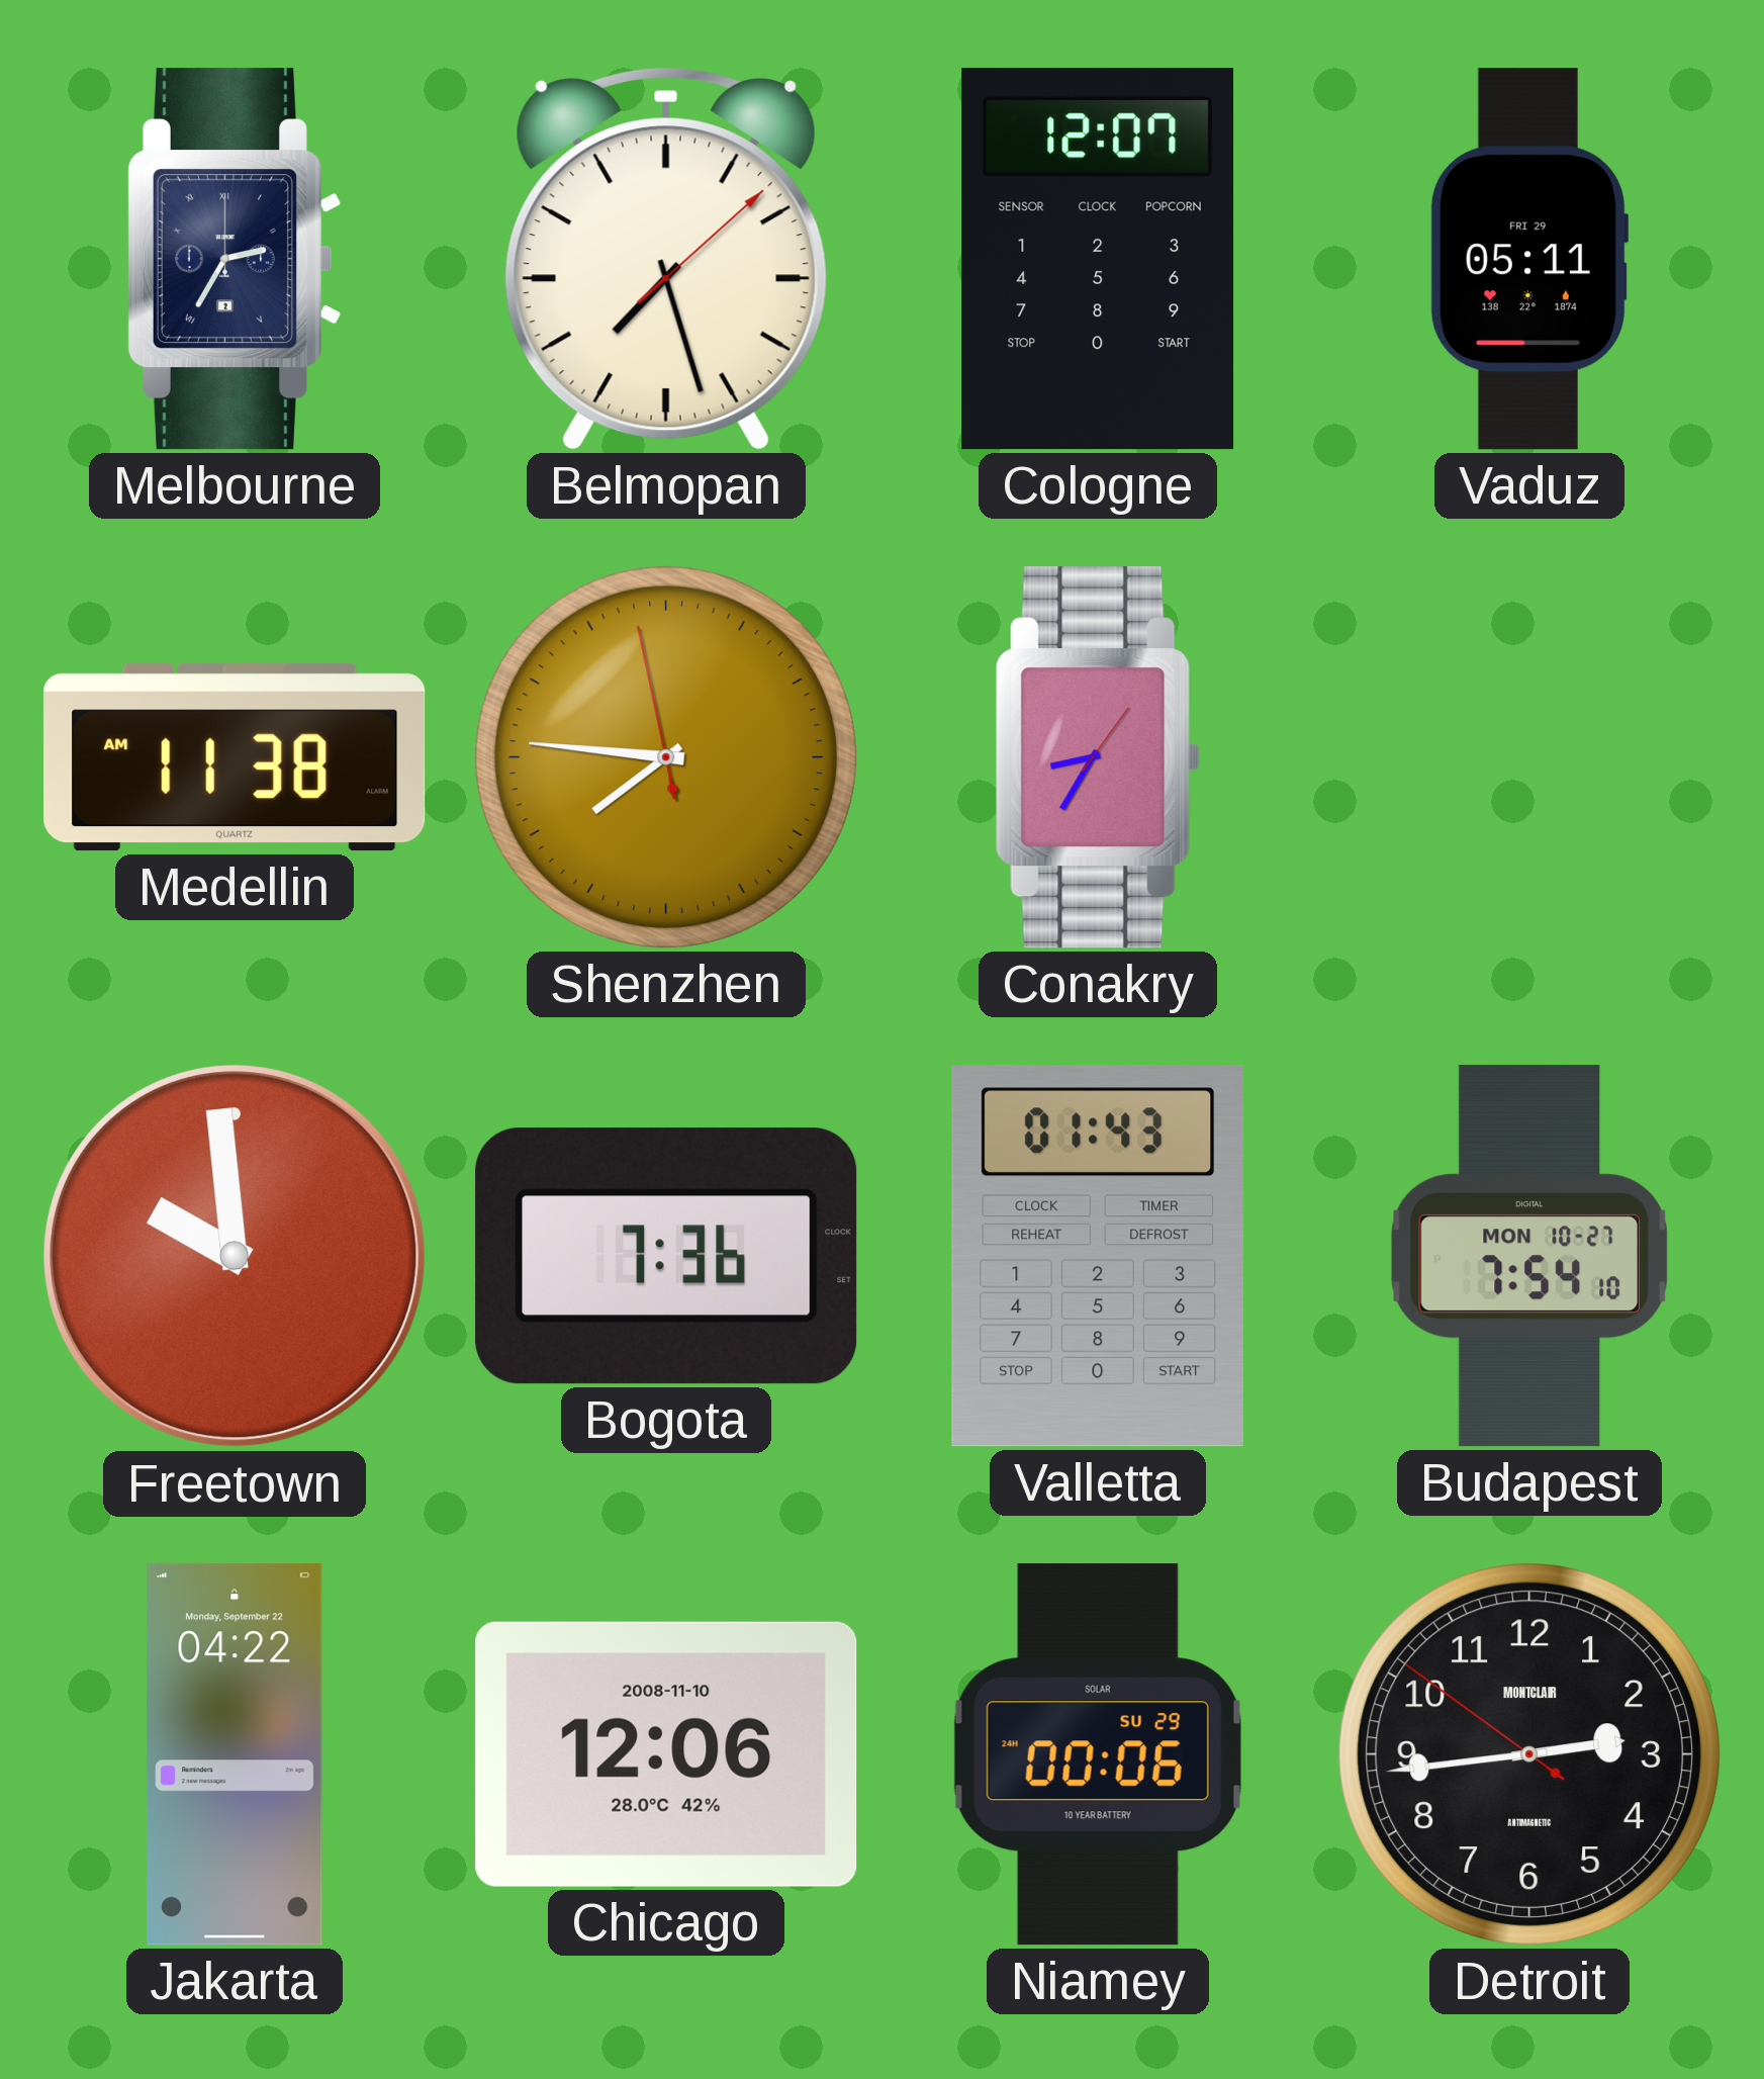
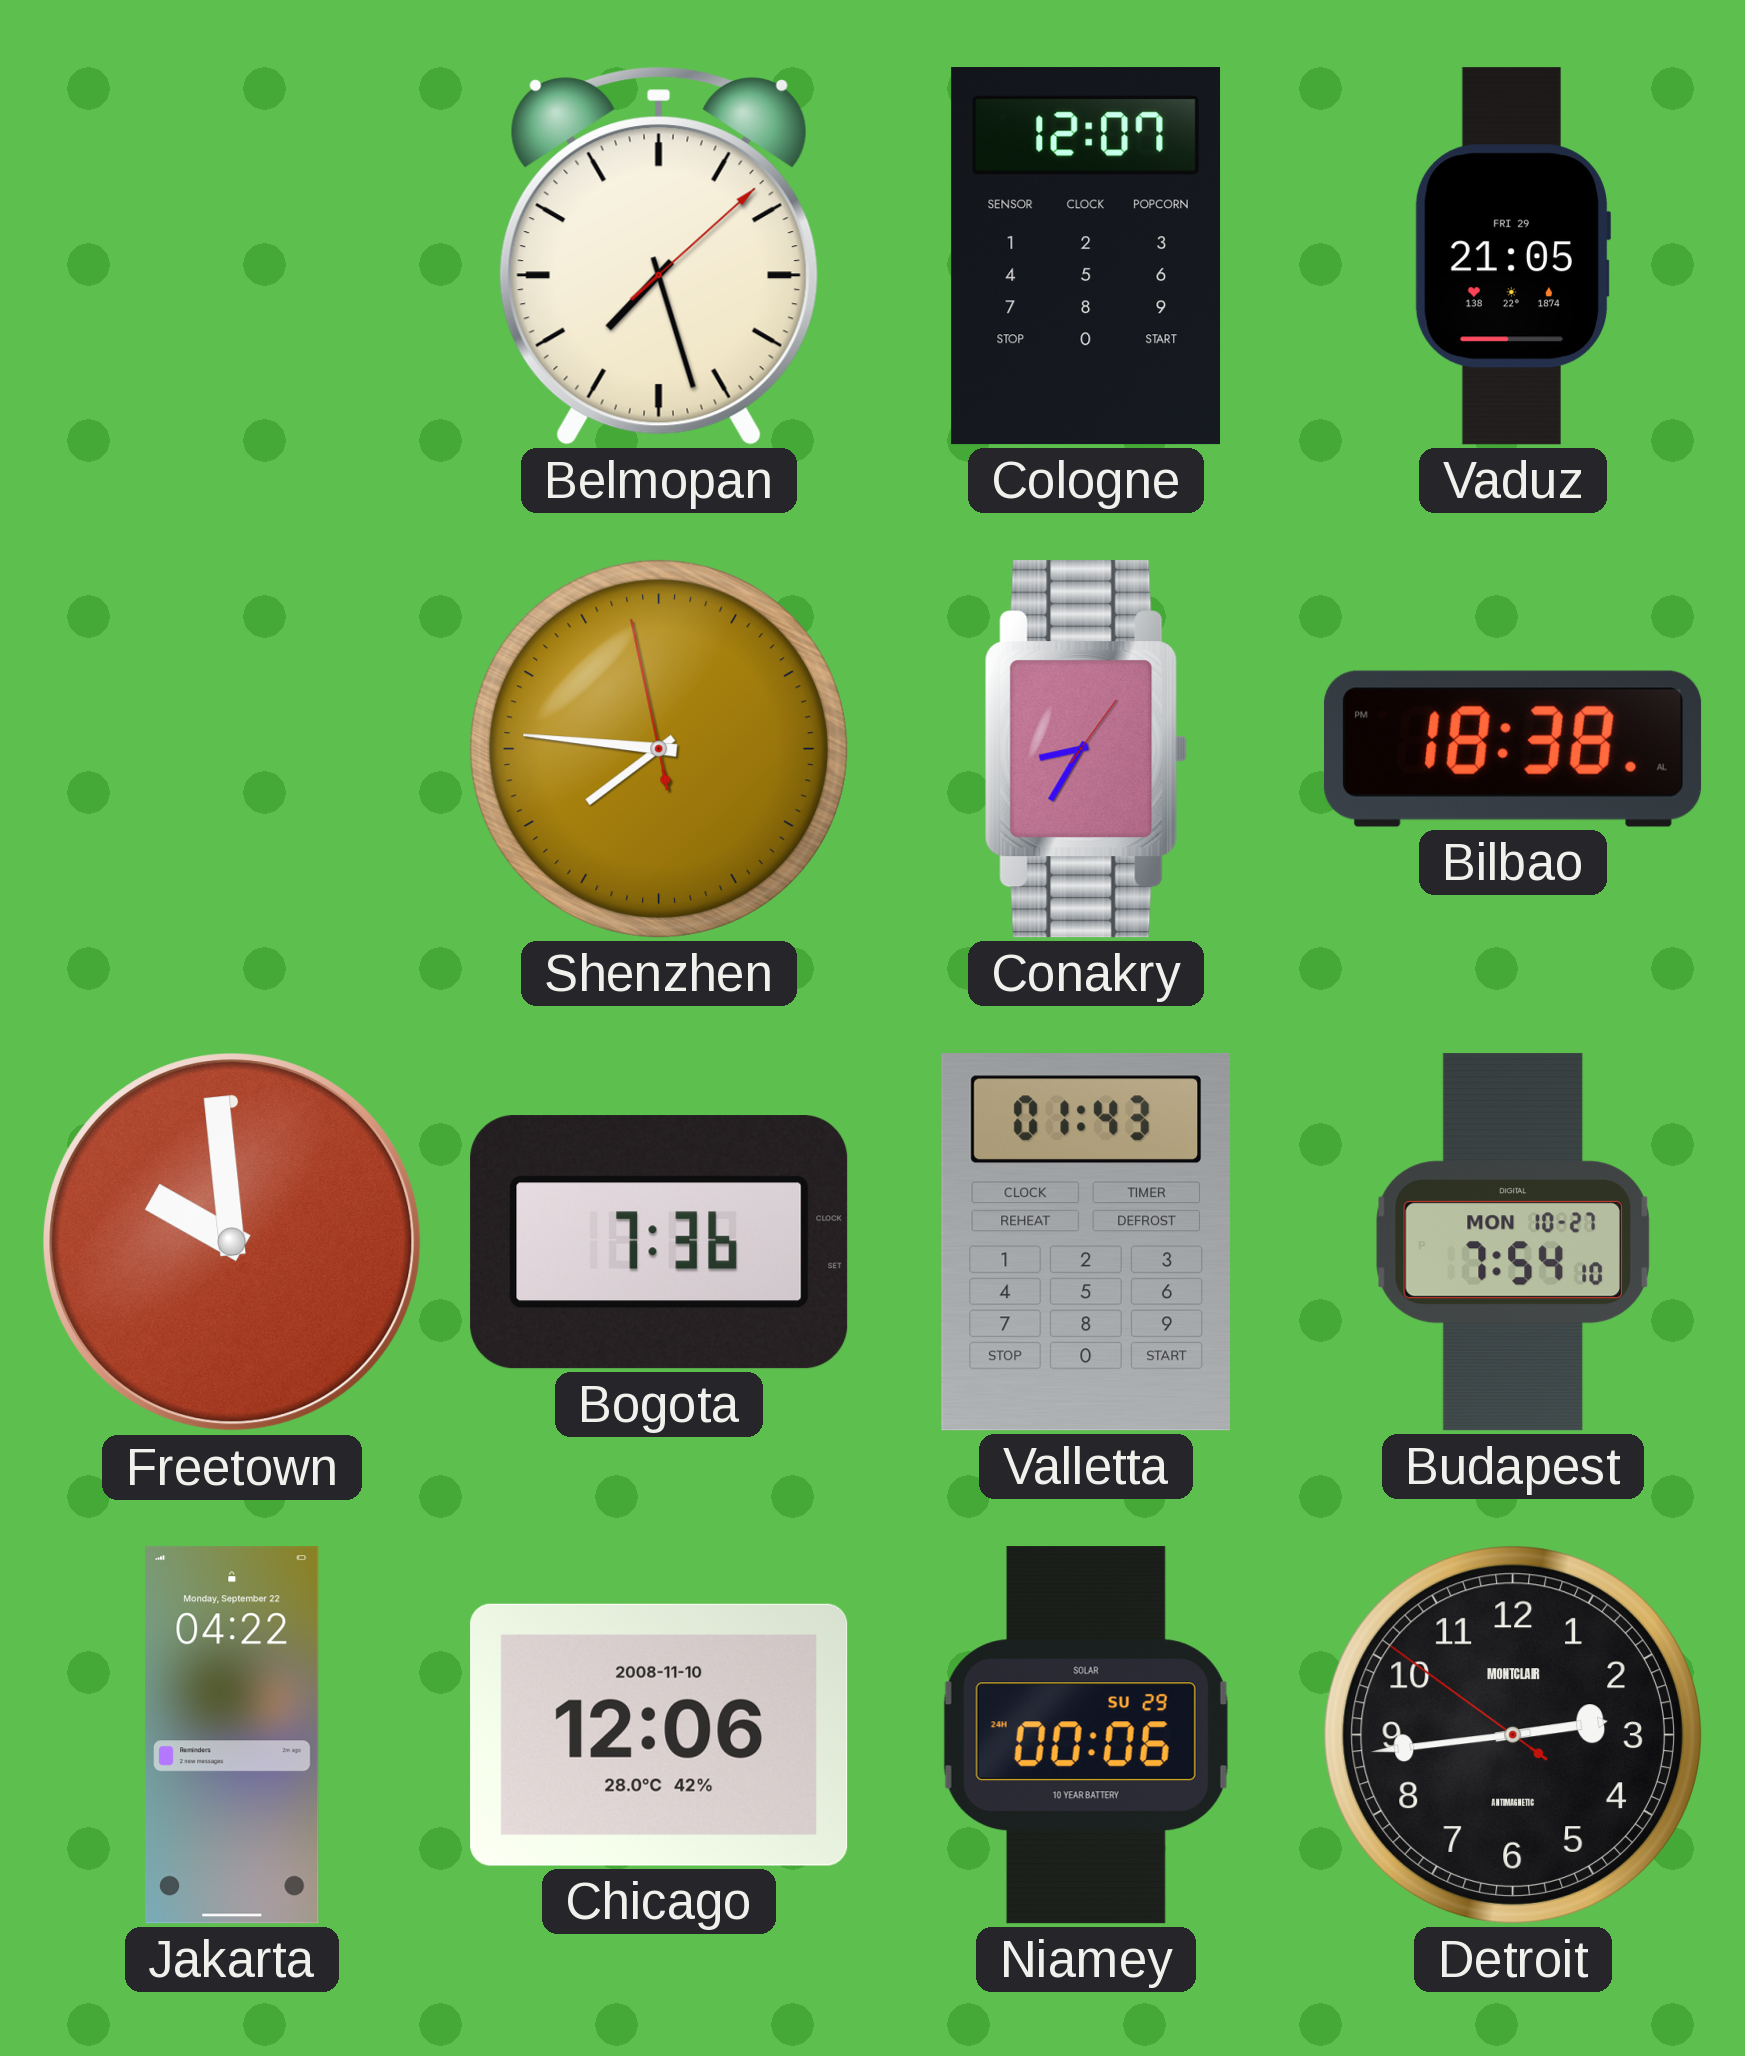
Melbourne: 2:35 -> none (234, 259)
Vaduz: 05:11 -> 21:05 (1512, 256)
Medellin: 11:38 -> none (235, 757)
Bilbao: none -> 18:38 (1513, 749)
